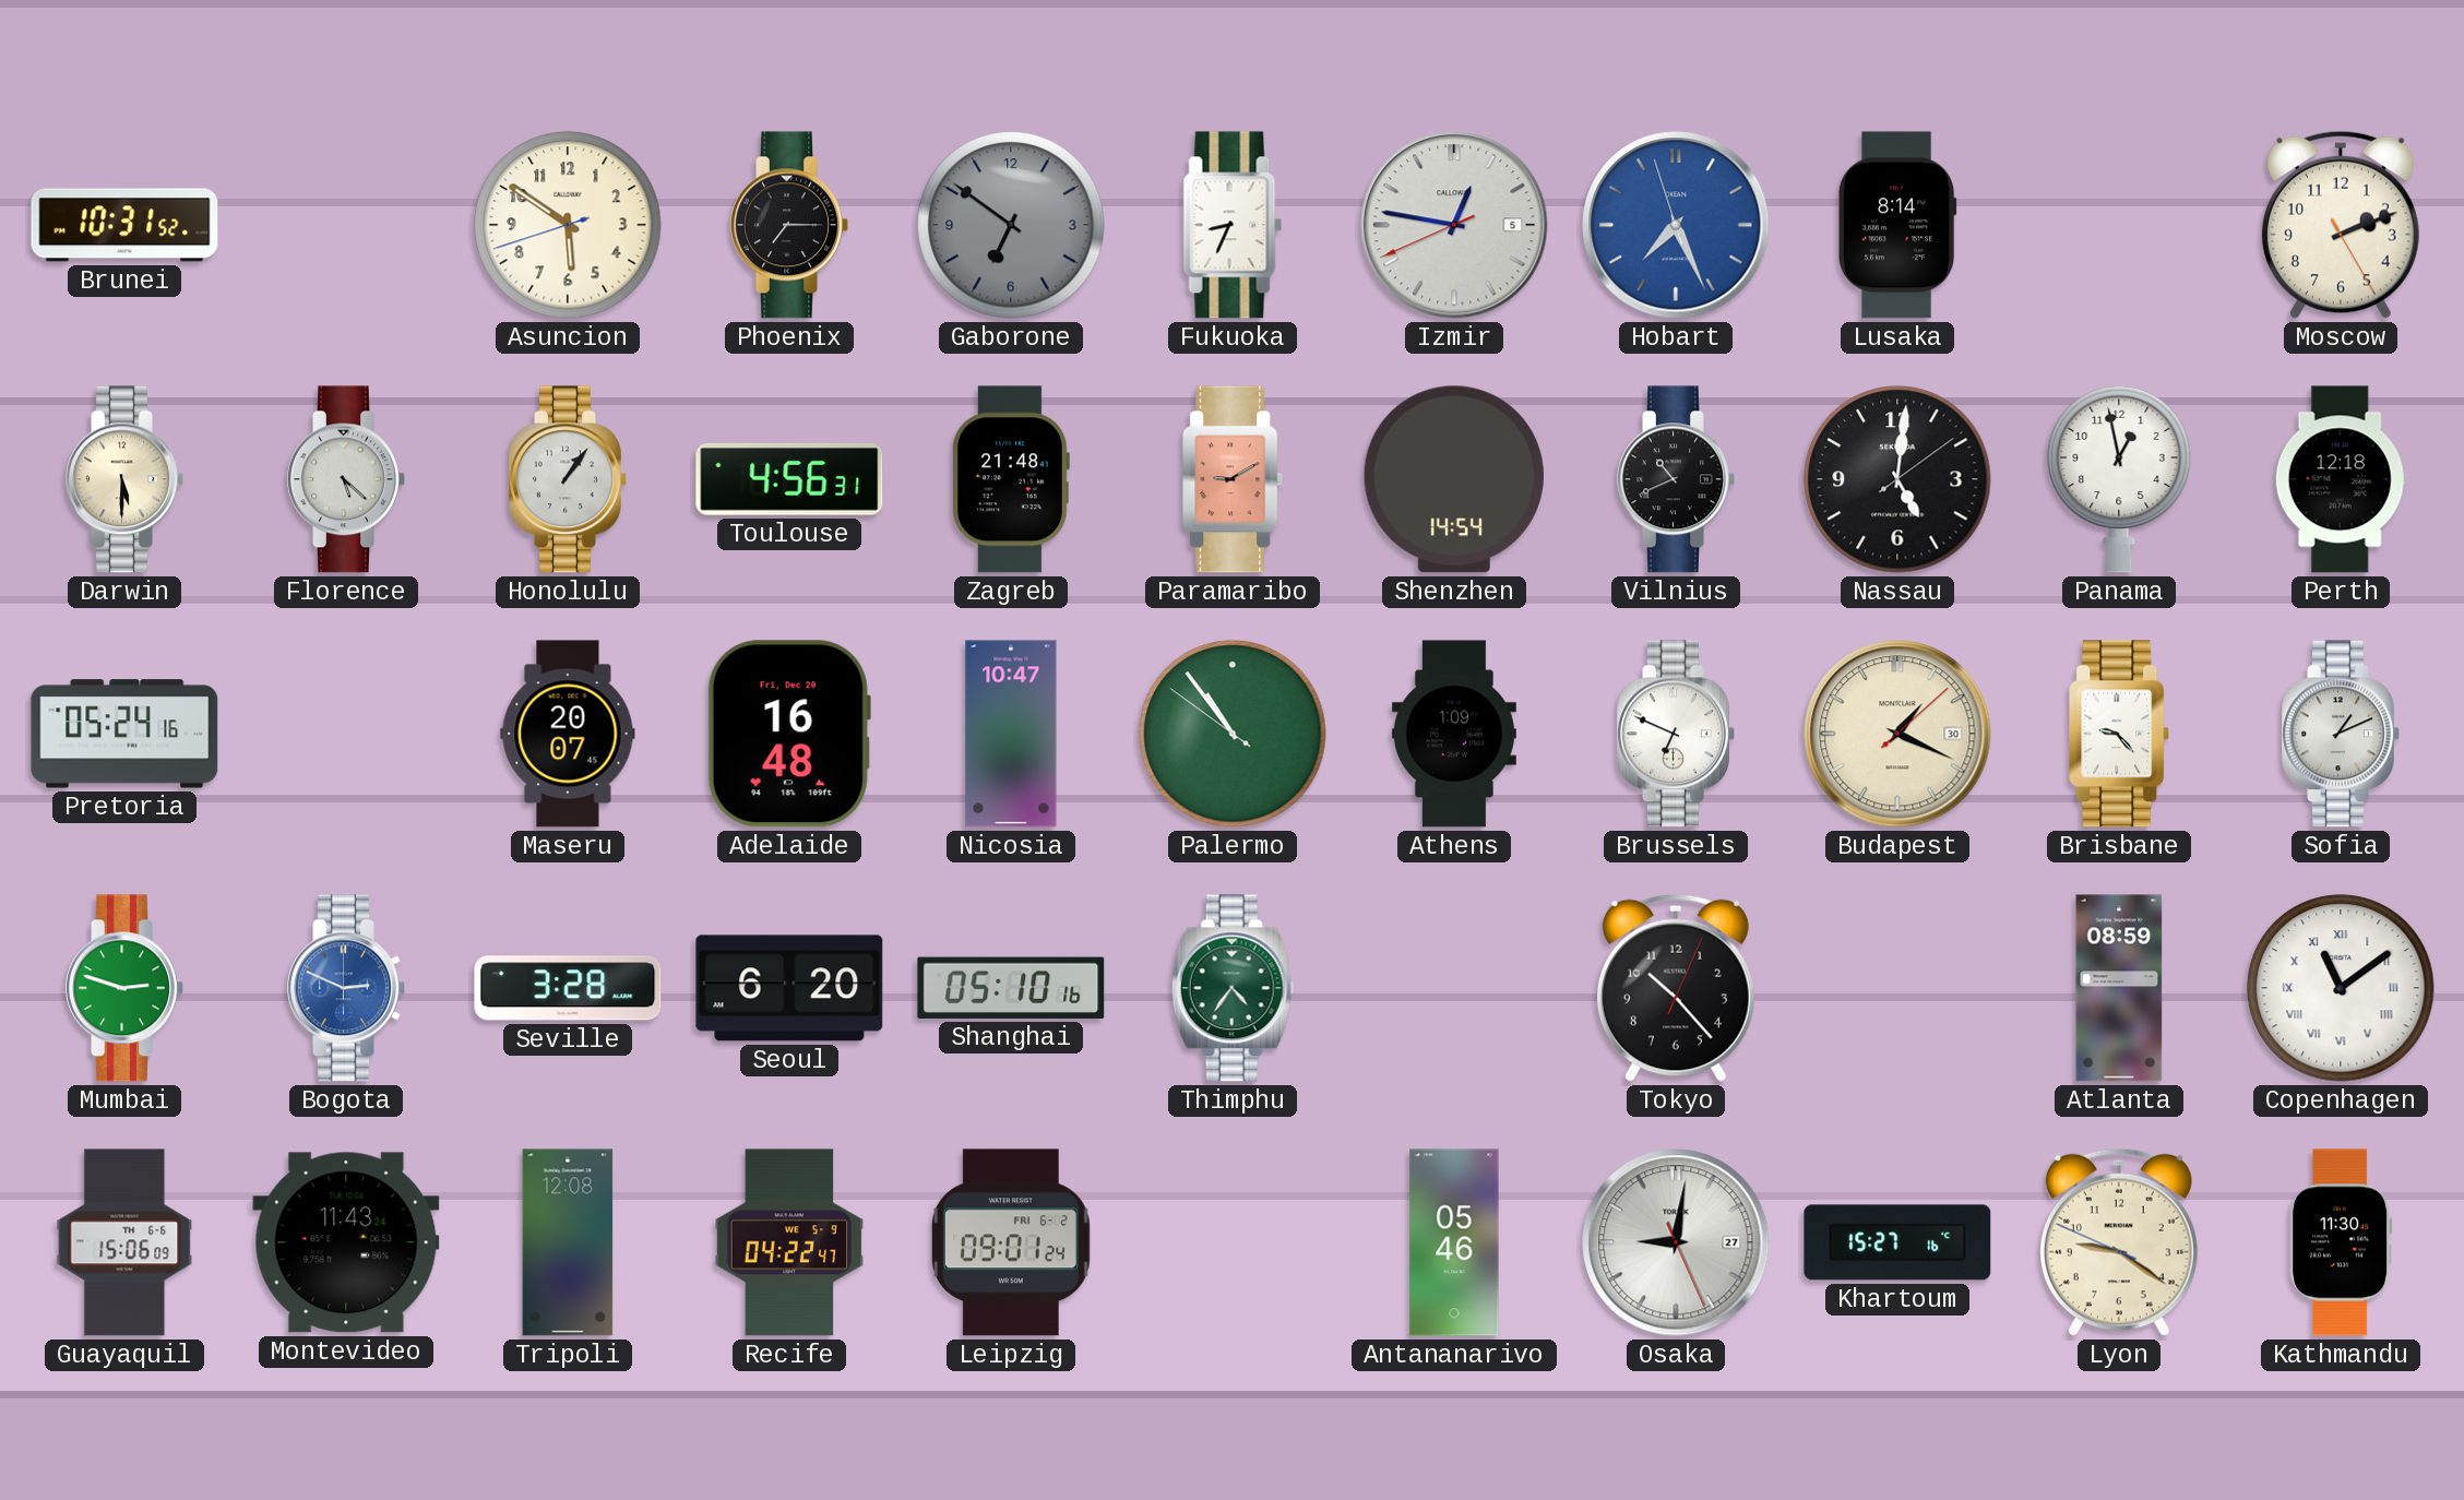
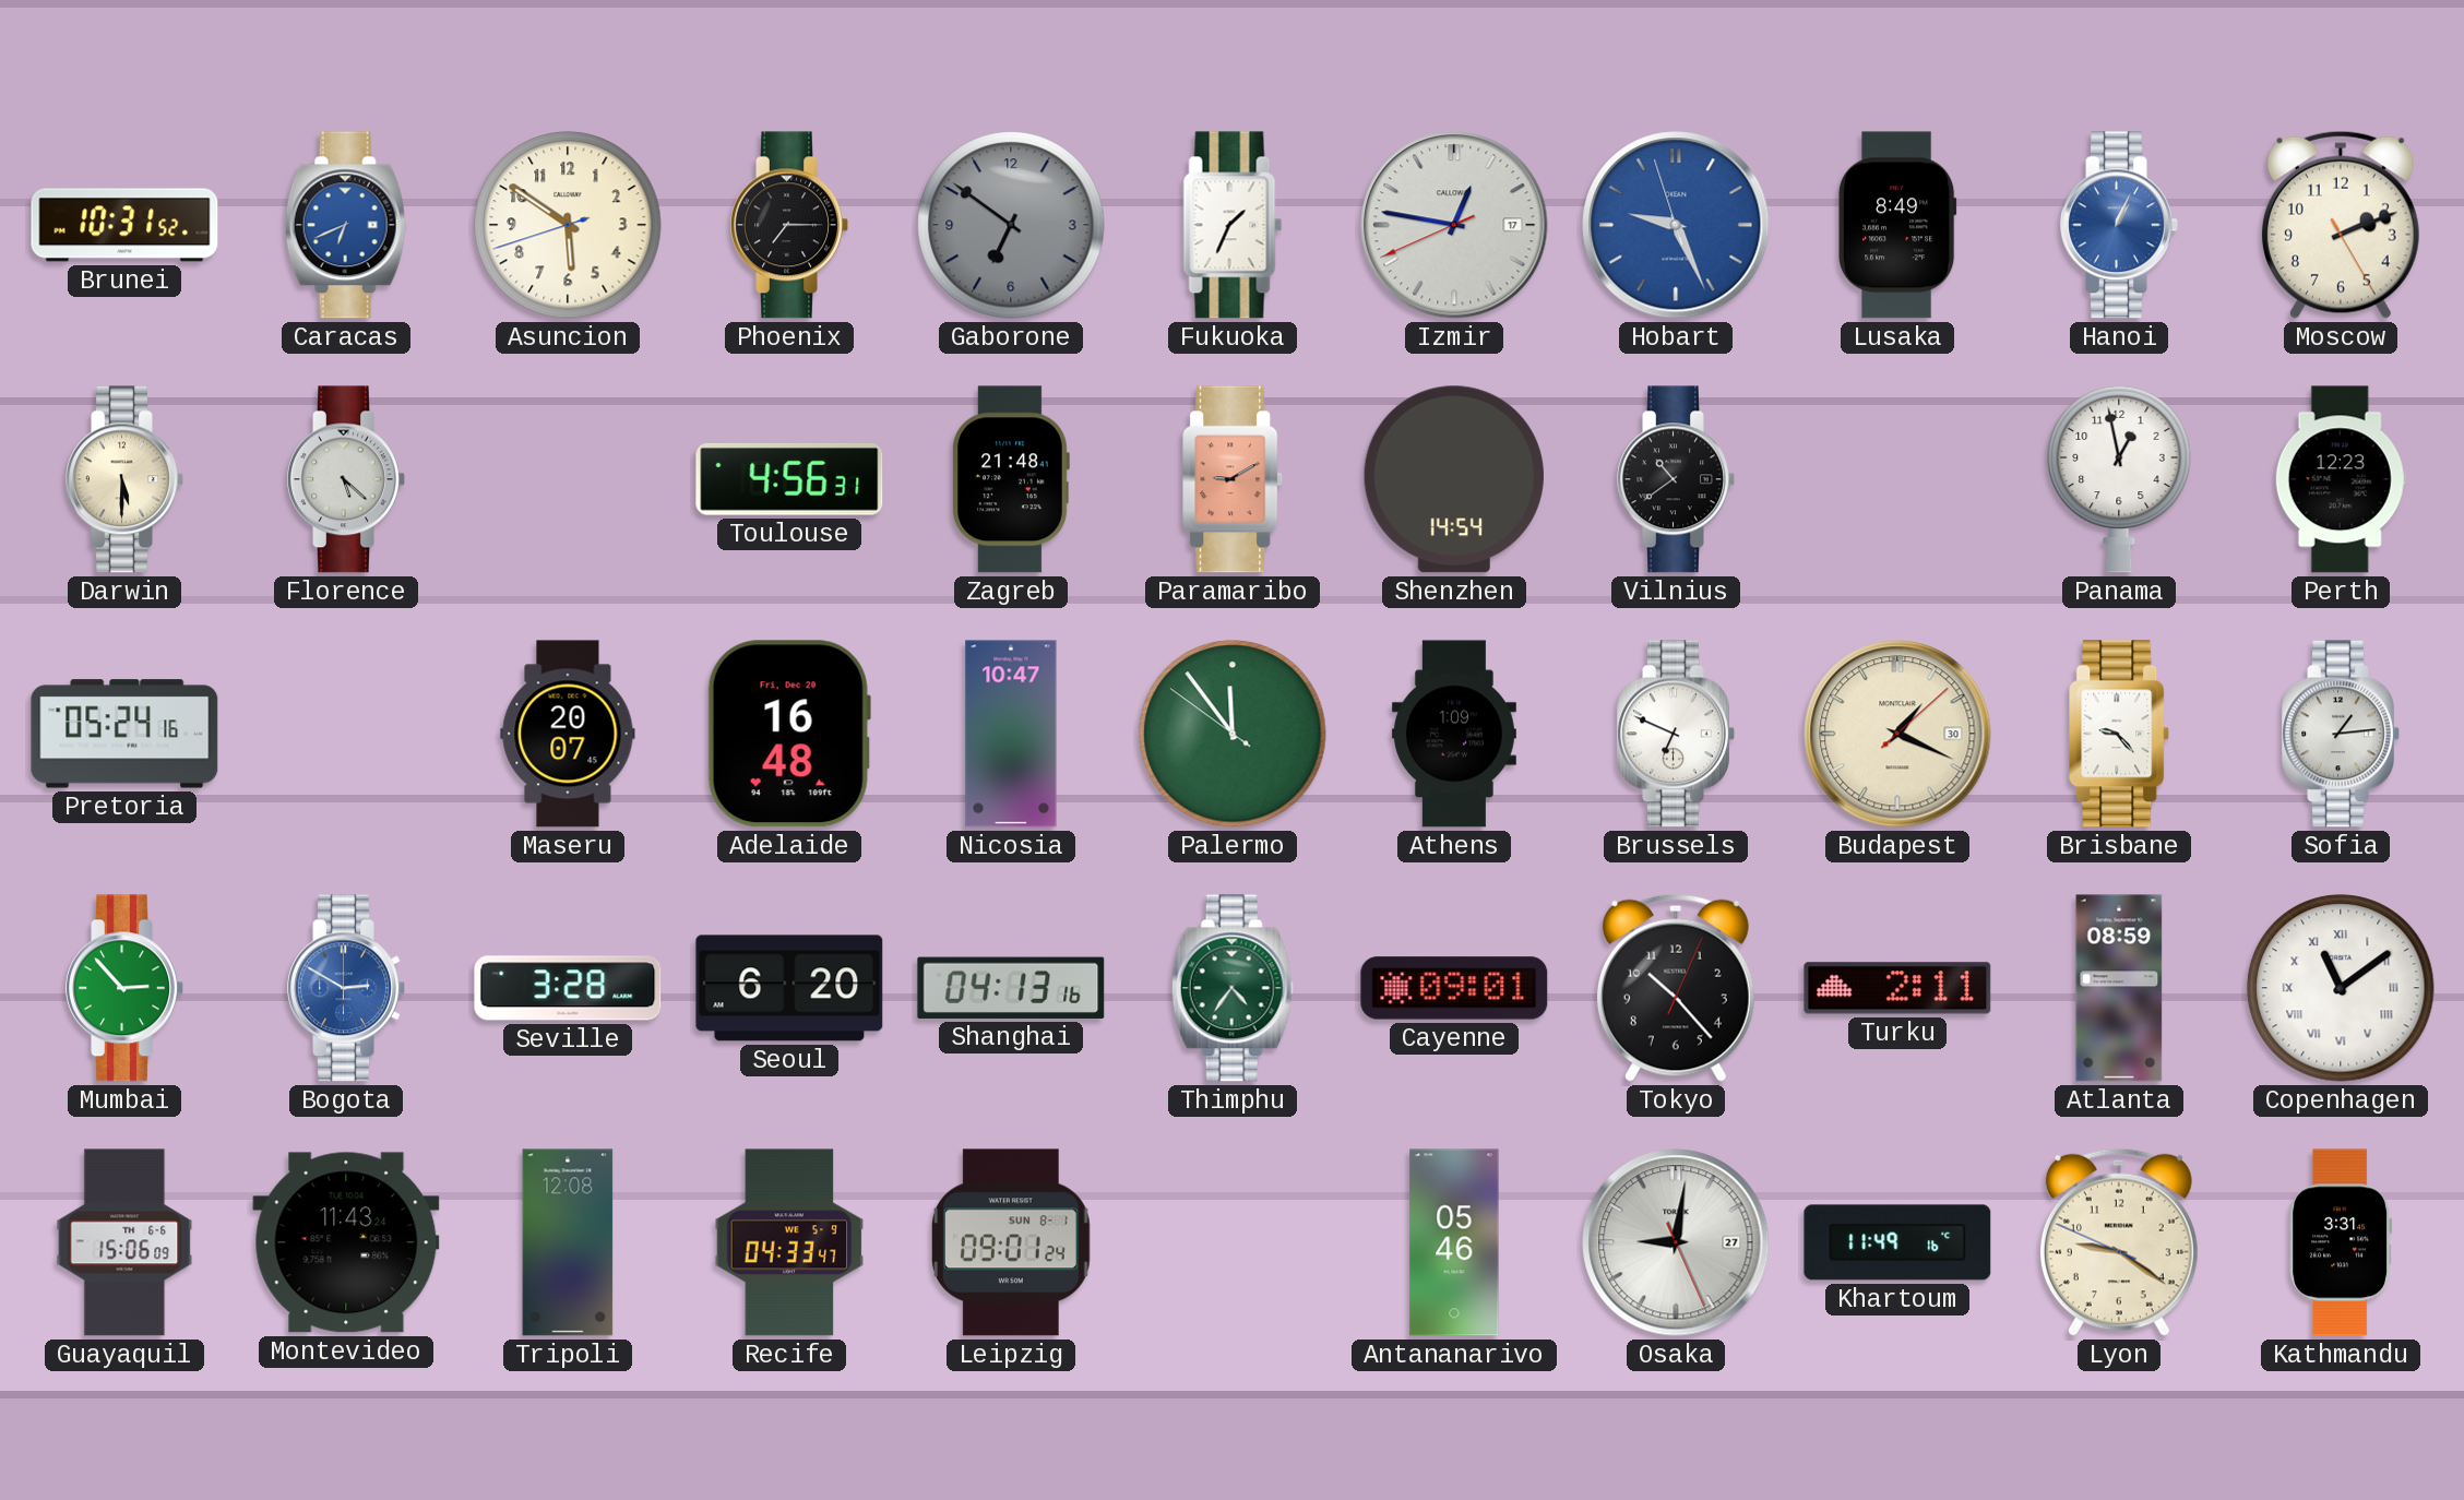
Caracas: none -> 6:41 (346, 225)
Fukuoka: 8:34 -> 1:34 (1233, 225)
Izmir date: 5 -> 17 (1454, 225)
Hobart: 7:25 -> 9:25 (1676, 225)
Lusaka: 8:14 -> 8:49 (1898, 225)
Hanoi: none -> 1:04 (2119, 225)
Honolulu: 1:06 -> none (568, 479)
Vilnius: 10:41 -> 10:39 (1676, 479)
Nassau: 5:01 -> none (1897, 479)
Perth: 12:18 -> 12:23 (2341, 479)
Palermo: 10:53 -> 11:53 (1233, 734)
Sofia: 1:11 -> 1:14 (2341, 734)
Mumbai: 2:48 -> 2:53 (124, 988)
Bogota: 2:49 -> 2:50 (346, 988)
Shanghai: 05:10 -> 04:13 (1011, 988)
Cayenne: none -> 09:01 (1454, 988)
Turku: none -> 2:11 (1897, 988)
Recife: 04:22 -> 04:33 (789, 1242)
Leipzig date: FRI 6-2 -> SUN 8-1 (1011, 1242)
Khartoum: 15:27 -> 11:49 (1897, 1242)
Kathmandu: 11:30 -> 3:31 (2341, 1242)
